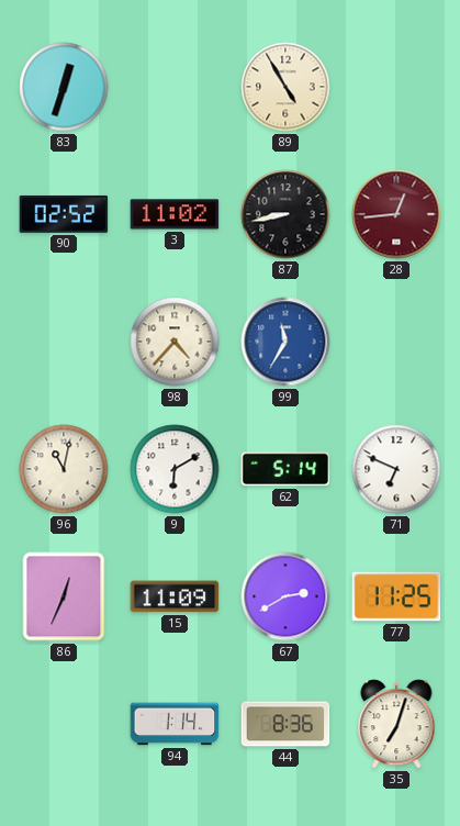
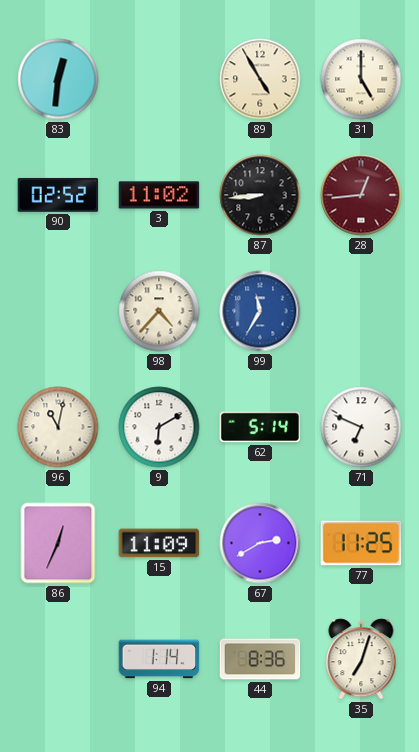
83: 12:33 -> 12:31 (58, 79)
31: none -> 5:00 (361, 79)
87: 8:43 -> 8:44 (260, 195)
